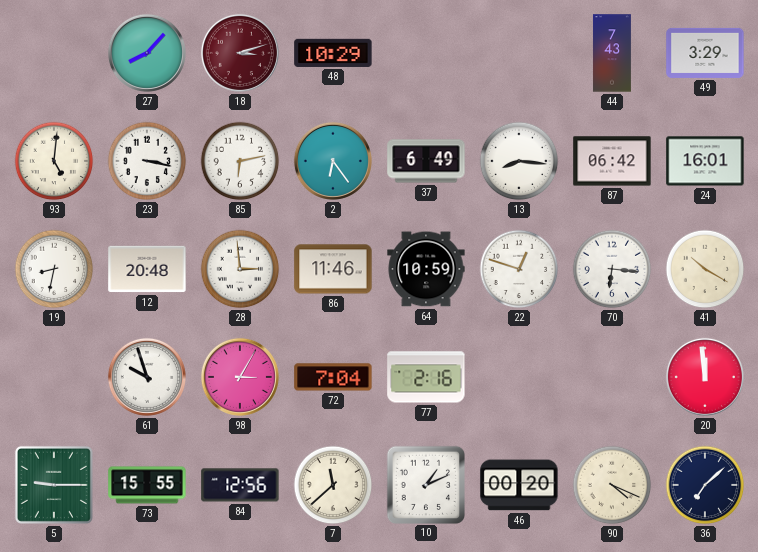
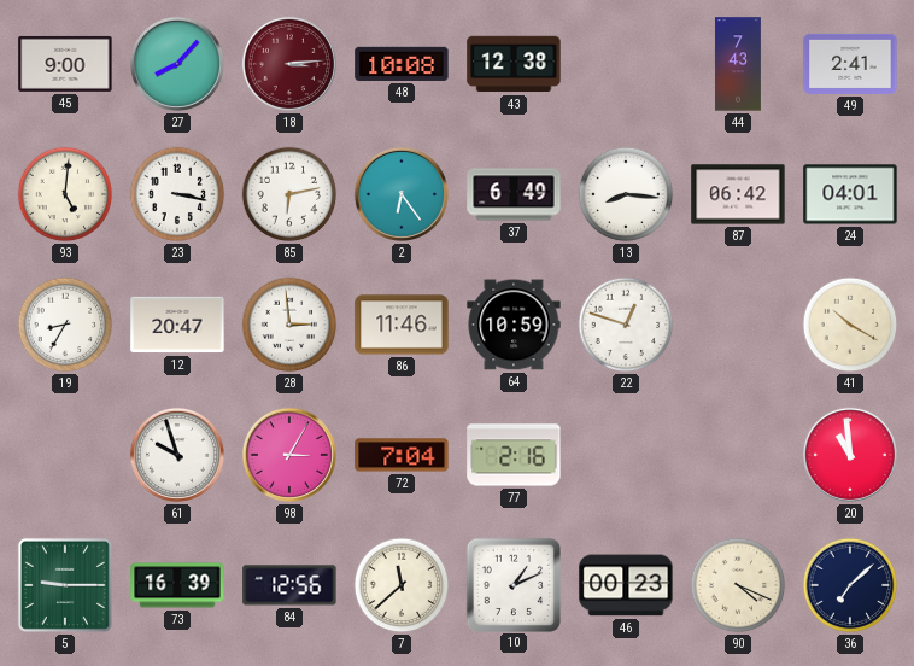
45: none -> 9:00 (65, 64)
18: 3:12 -> 3:14 (289, 64)
48: 10:29 -> 10:08 (402, 64)
43: none -> 12:38 (514, 64)
49: 3:29 -> 2:41 (850, 64)
24: 16:01 -> 04:01 (850, 194)
19: 8:32 -> 8:35 (65, 325)
12: 20:48 -> 20:47 (177, 325)
70: 6:16 -> none (612, 269)
20: 11:59 -> 10:59 (850, 455)
73: 15:55 -> 16:39 (177, 585)
46: 00:20 -> 00:23 (626, 585)
